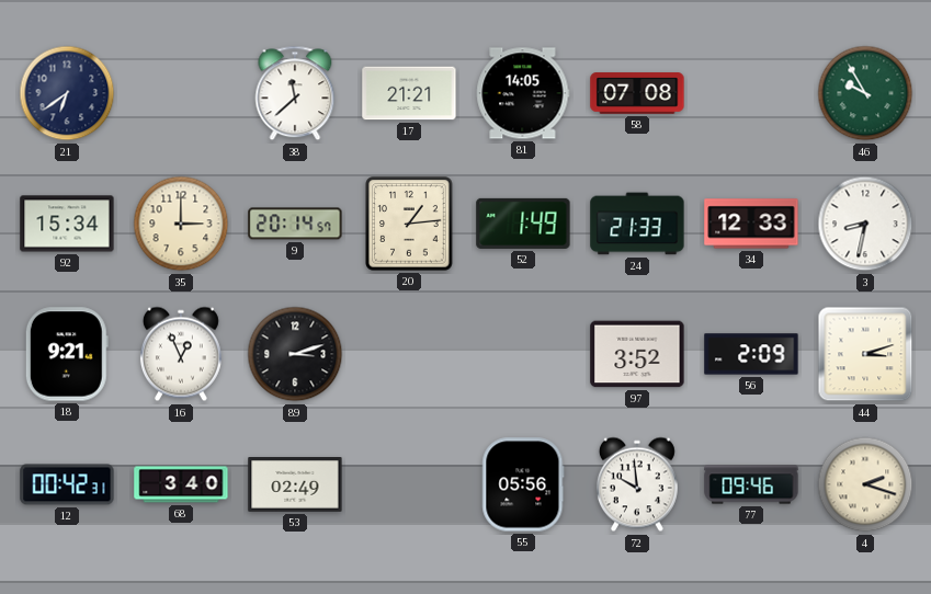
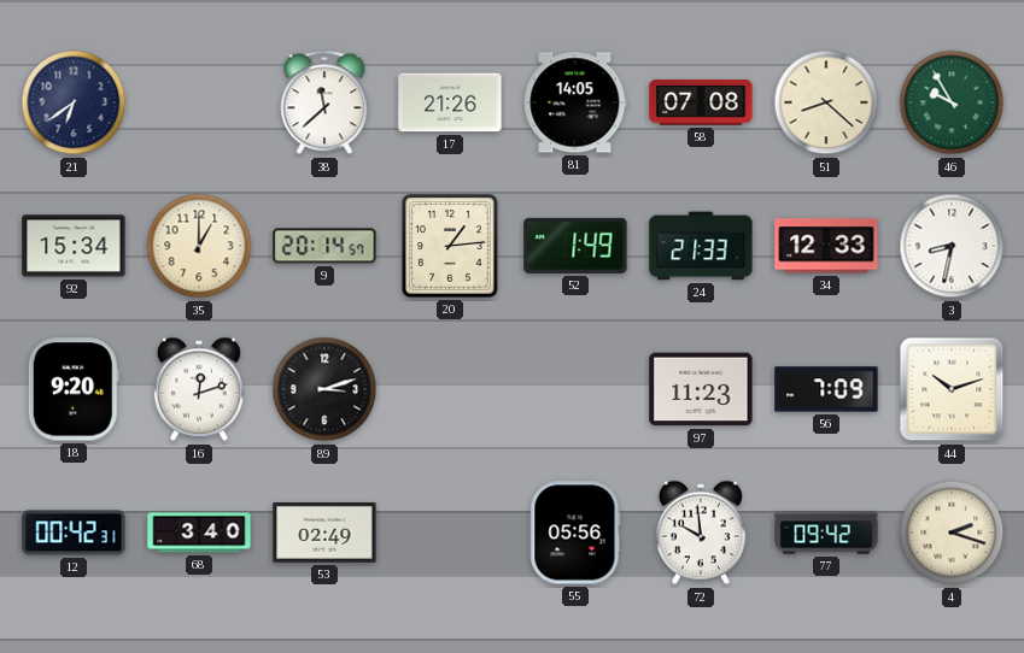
17: 21:21 -> 21:26 (450, 102)
51: none -> 8:22 (826, 102)
35: 3:00 -> 1:00 (199, 246)
18: 9:21 -> 9:20 (74, 389)
16: 12:56 -> 12:12 (199, 389)
97: 3:52 -> 11:23 (701, 389)
56: 2:09 -> 7:09 (826, 389)
44: 3:12 -> 10:12 (952, 389)
77: 09:46 -> 09:42 (826, 533)
